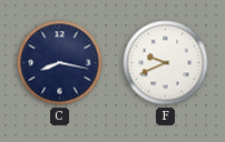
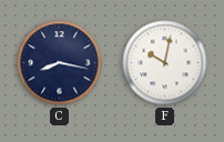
F: 9:41 -> 10:02 (165, 63)
